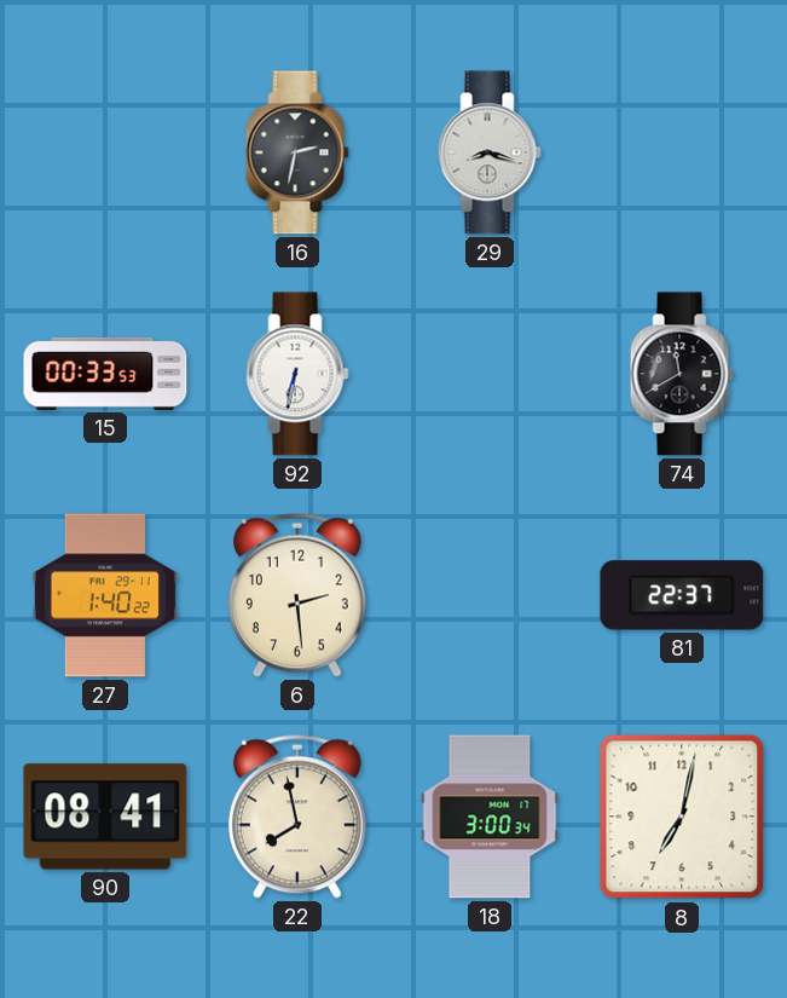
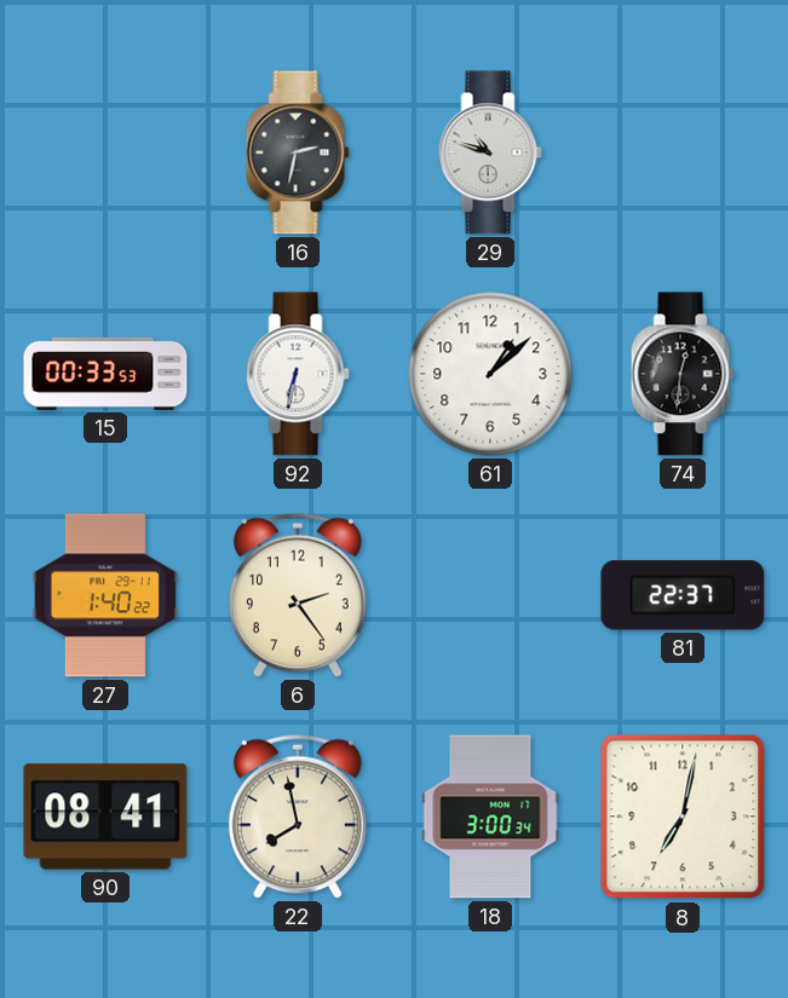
29: 8:18 -> 10:48 (490, 152)
61: none -> 1:08 (490, 374)
74: 11:40 -> 12:31 (683, 374)
6: 2:29 -> 2:24 (298, 595)
